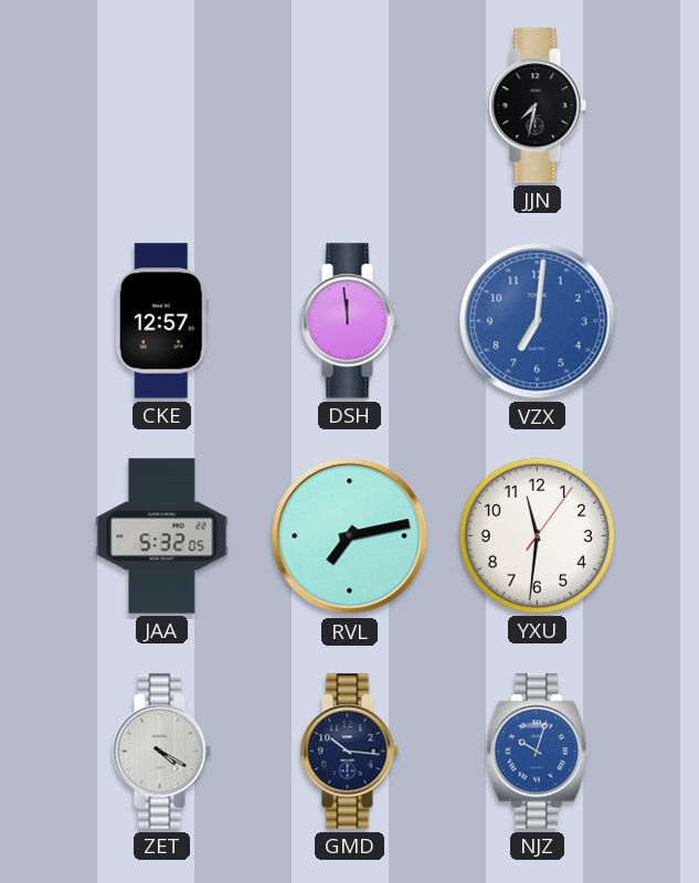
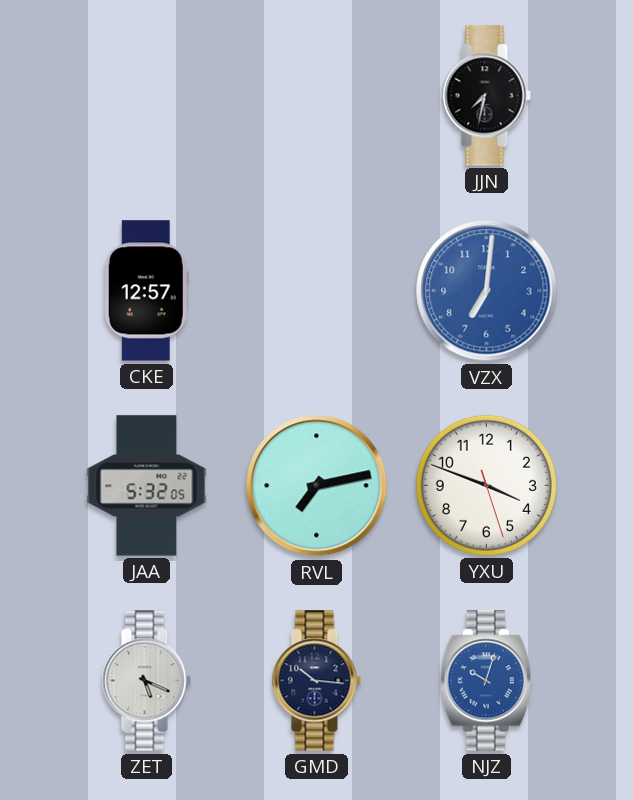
DSH: 11:59 -> none (349, 321)
YXU: 11:31 -> 3:48 (486, 485)
ZET: 4:20 -> 5:19 (146, 681)
